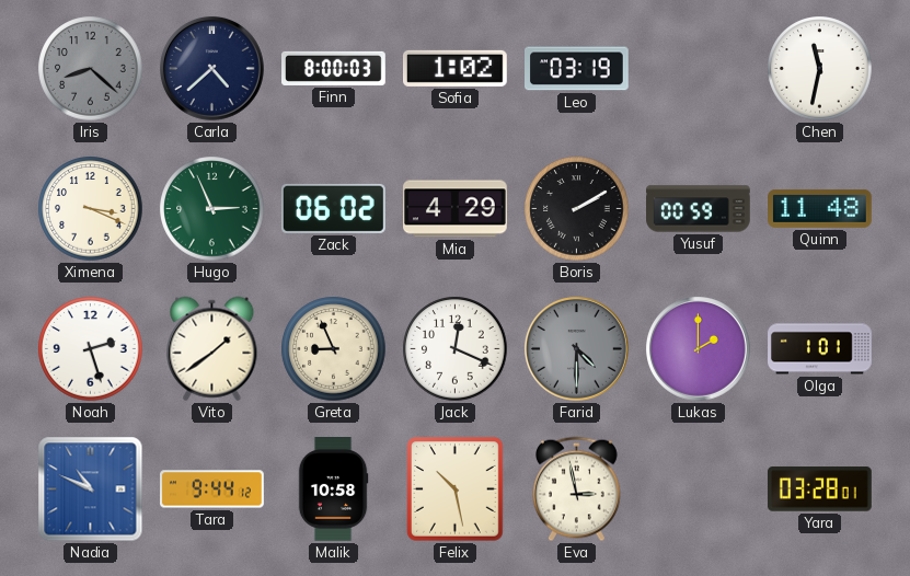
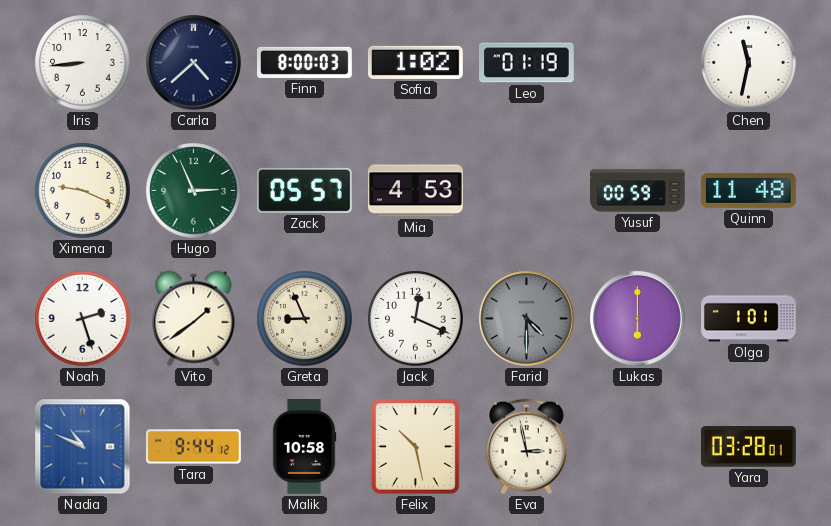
Iris: 8:22 -> 8:44 (83, 63)
Iris dial: grey -> white (83, 63)
Leo: 03:19 -> 01:19 (527, 63)
Ximena: 3:19 -> 9:19 (83, 191)
Zack: 06:02 -> 05:57 (304, 190)
Mia: 4:29 -> 4:53 (416, 191)
Boris: 2:10 -> none (577, 209)
Lukas: 2:00 -> 6:00 (637, 318)
